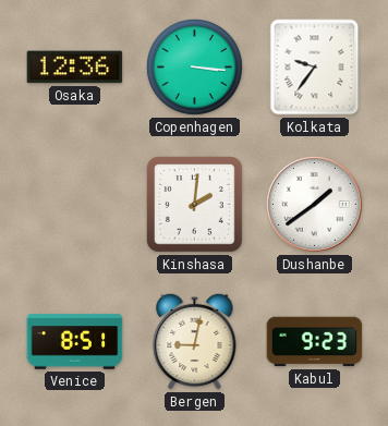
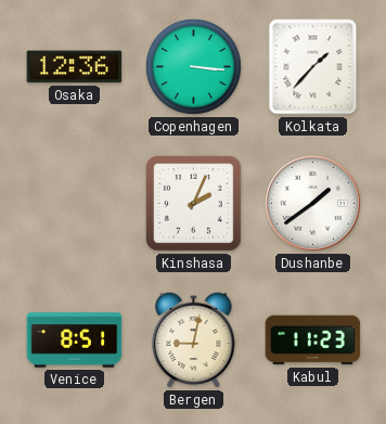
Kolkata: 9:36 -> 1:37 (313, 67)
Kinshasa: 2:01 -> 2:04 (194, 204)
Kabul: 9:23 -> 11:23 (313, 341)
